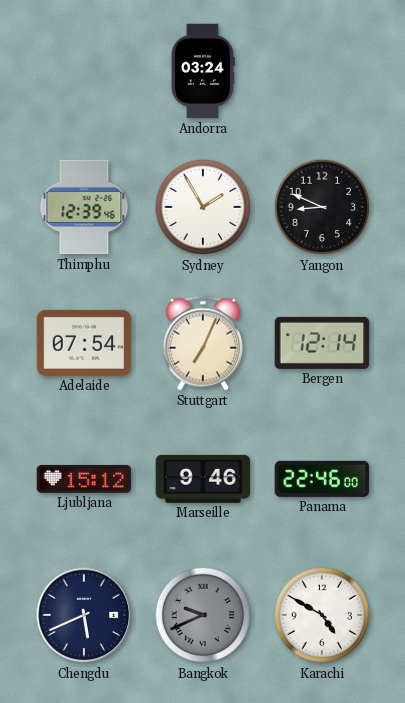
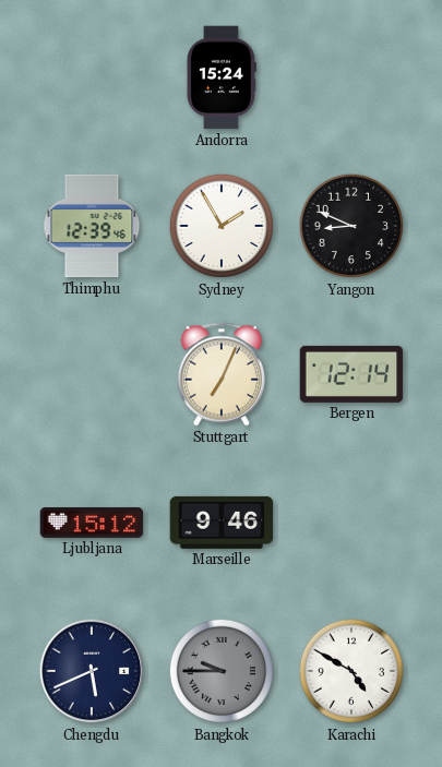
Andorra: 03:24 -> 15:24 (220, 77)
Adelaide: 07:54 -> none (84, 343)
Panama: 22:46 -> none (322, 479)
Bangkok: 9:41 -> 9:45 (222, 671)
